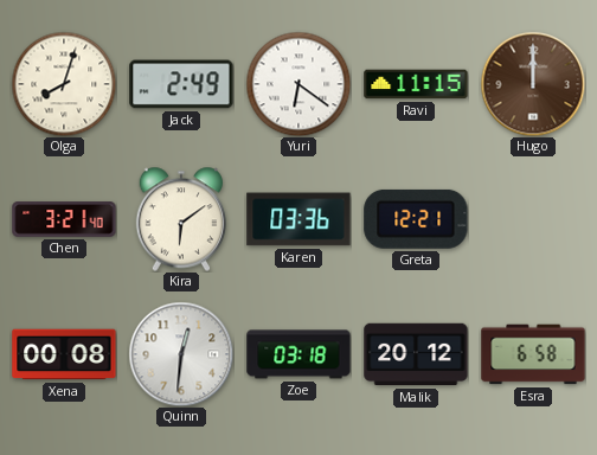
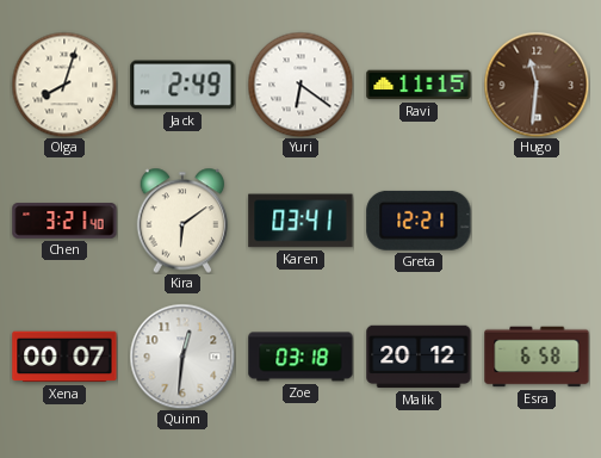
Hugo: 12:00 -> 11:31 (537, 85)
Karen: 03:36 -> 03:41 (300, 221)
Xena: 00:08 -> 00:07 (64, 357)
